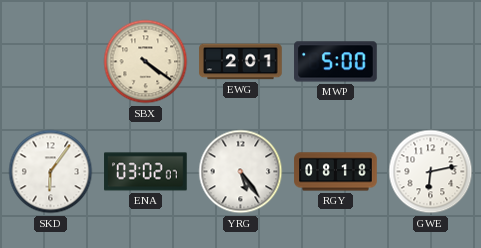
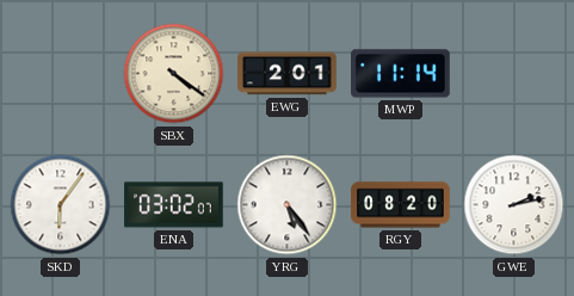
MWP: 5:00 -> 11:14 (401, 74)
RGY: 08:18 -> 08:20 (401, 205)
GWE: 6:13 -> 2:13 (514, 205)
